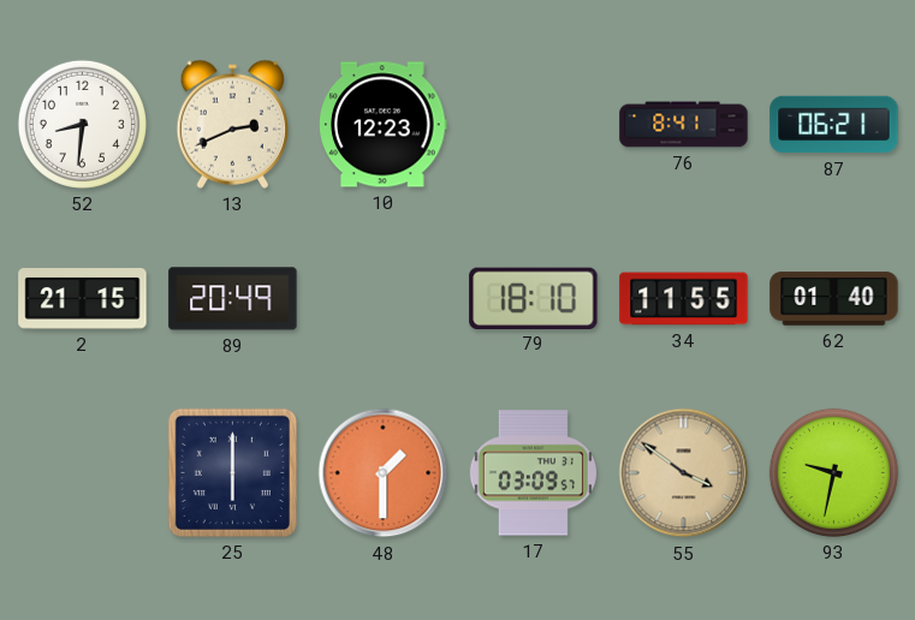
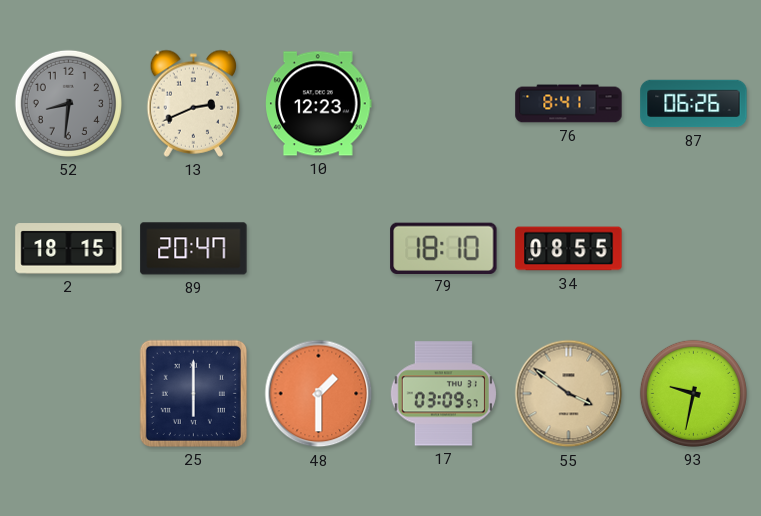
52 dial: white -> grey (68, 103)
87: 06:21 -> 06:26 (694, 104)
2: 21:15 -> 18:15 (69, 249)
89: 20:49 -> 20:47 (194, 249)
34: 11:55 -> 08:55 (569, 249)
62: 01:40 -> none (834, 299)
